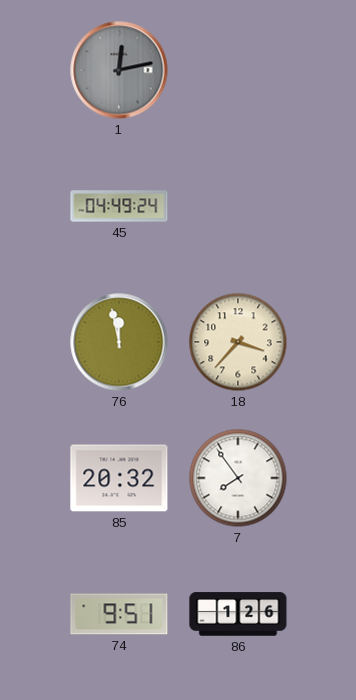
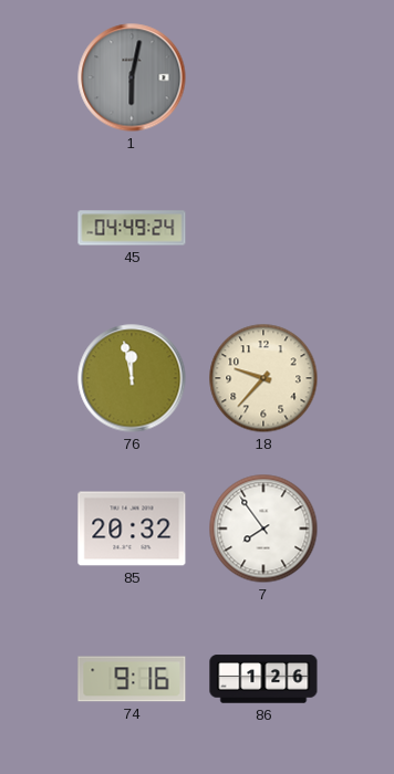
1: 12:13 -> 6:02 (132, 77)
18: 3:37 -> 9:37 (263, 378)
74: 9:51 -> 9:16 (132, 679)
